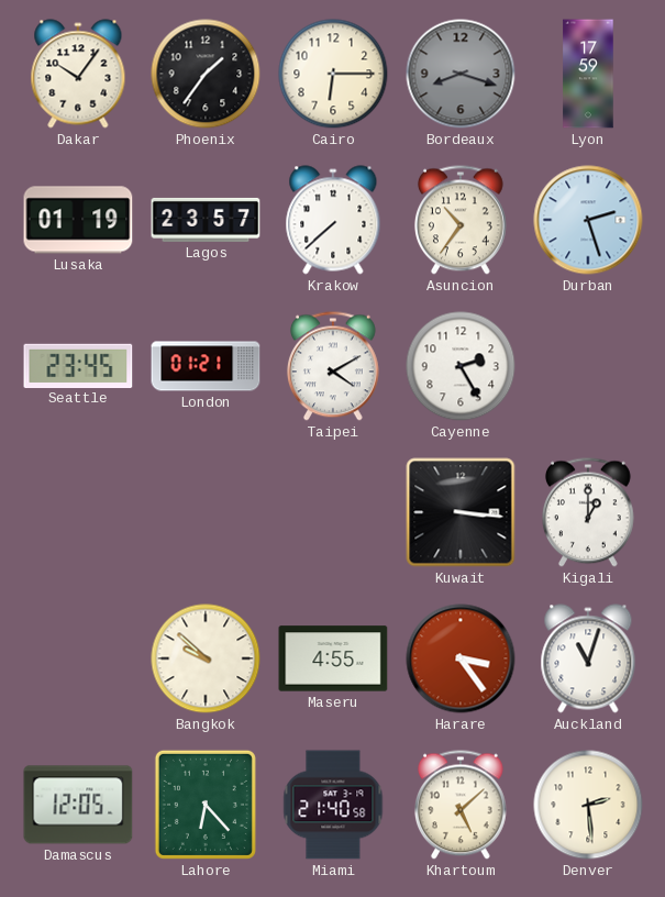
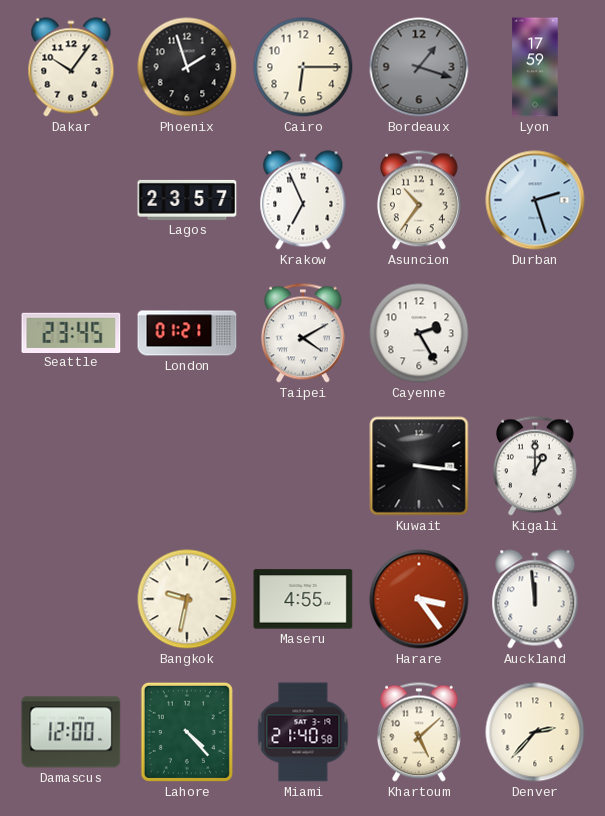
Phoenix: 1:36 -> 1:57 (187, 67)
Bordeaux: 8:18 -> 1:18 (419, 67)
Lusaka: 01:19 -> none (78, 220)
Krakow: 7:38 -> 6:56 (303, 200)
Bangkok: 9:52 -> 9:32 (187, 599)
Auckland: 11:03 -> 11:59 (535, 599)
Damascus: 12:05 -> 12:00 (71, 732)
Lahore: 6:23 -> 4:23 (187, 732)
Denver: 2:29 -> 2:37 (535, 732)
